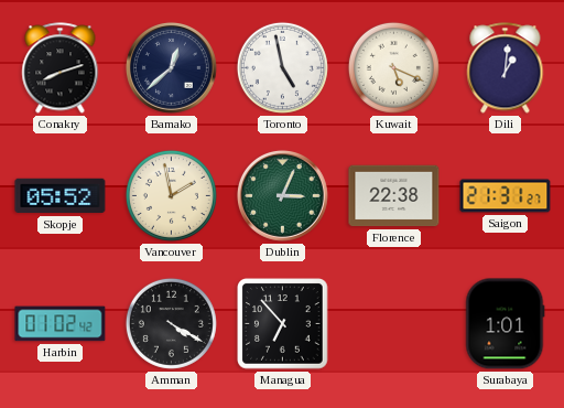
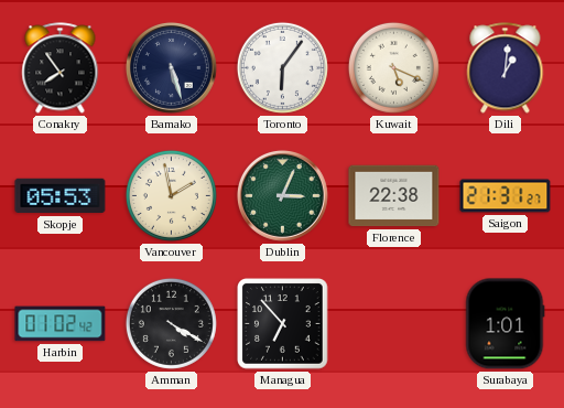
Conakry: 8:12 -> 7:54 (61, 68)
Bamako: 12:38 -> 5:27 (171, 67)
Toronto: 4:58 -> 6:06 (282, 67)
Skopje: 05:52 -> 05:53 (61, 196)
